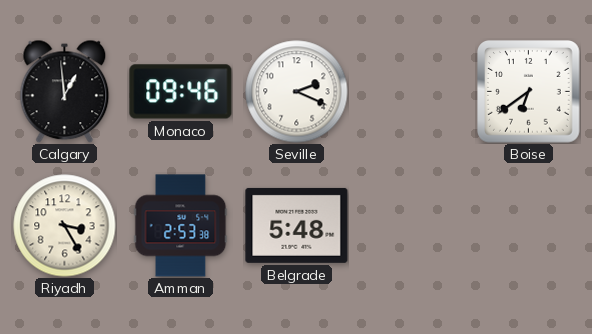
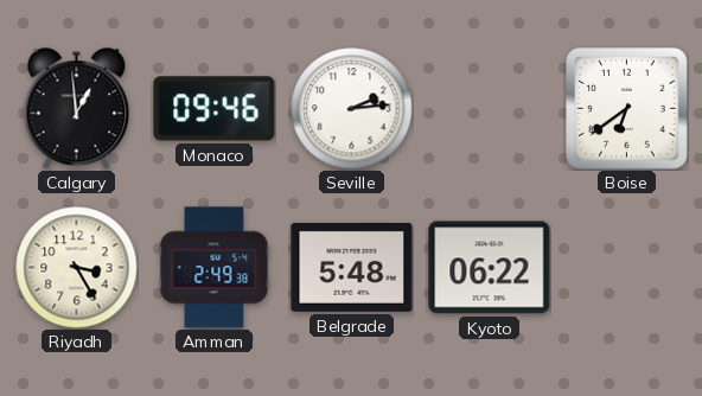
Seville: 2:19 -> 2:14 (352, 109)
Amman: 2:53 -> 2:49 (215, 268)
Kyoto: none -> 06:22 (490, 268)
